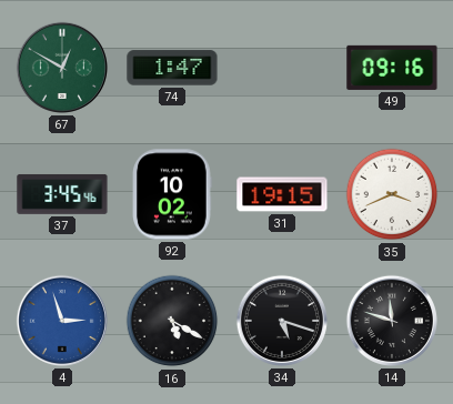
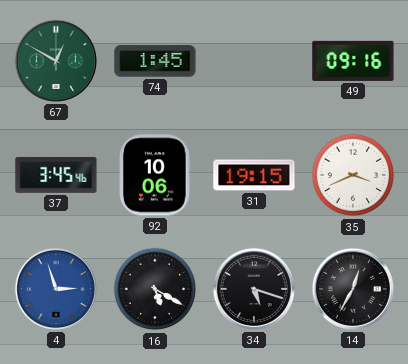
74: 1:47 -> 1:45 (155, 61)
92: 10:02 -> 10:06 (155, 175)
14: 11:48 -> 12:35 (353, 289)
